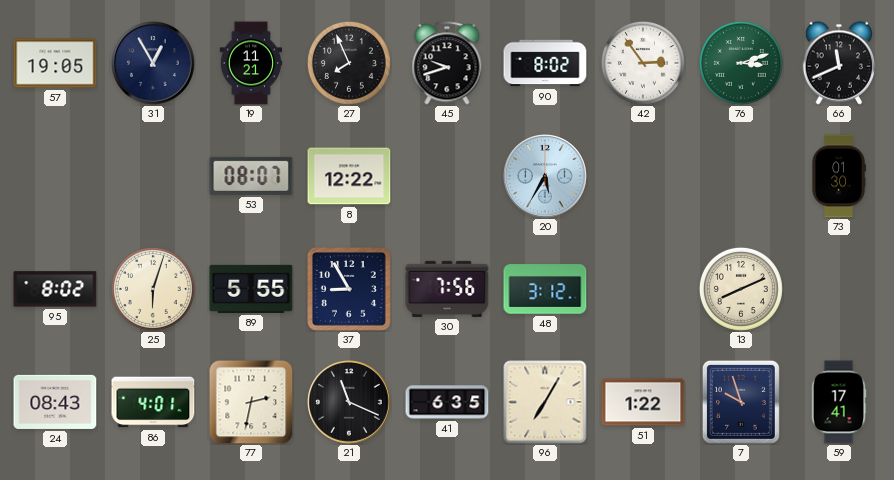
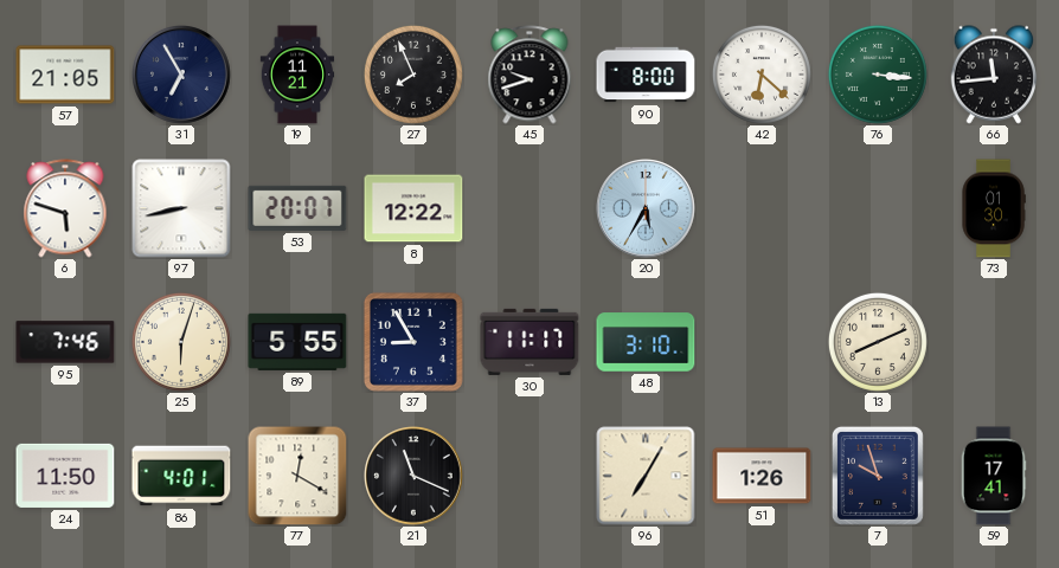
57: 19:05 -> 21:05 (65, 75)
31: 12:55 -> 6:55 (182, 76)
90: 8:02 -> 8:00 (646, 75)
42: 2:54 -> 6:22 (762, 75)
76: 3:12 -> 3:16 (878, 75)
66: 11:41 -> 11:44 (994, 75)
6: none -> 5:48 (65, 208)
97: none -> 8:43 (181, 208)
53: 08:07 -> 20:07 (297, 208)
95: 8:02 -> 7:46 (65, 342)
30: 7:56 -> 11:17 (529, 342)
48: 3:12 -> 3:10 (646, 342)
24: 08:43 -> 11:50 (65, 476)
77: 2:32 -> 12:20 (297, 476)
41: 6:35 -> none (447, 402)
51: 1:22 -> 1:26 (762, 476)
